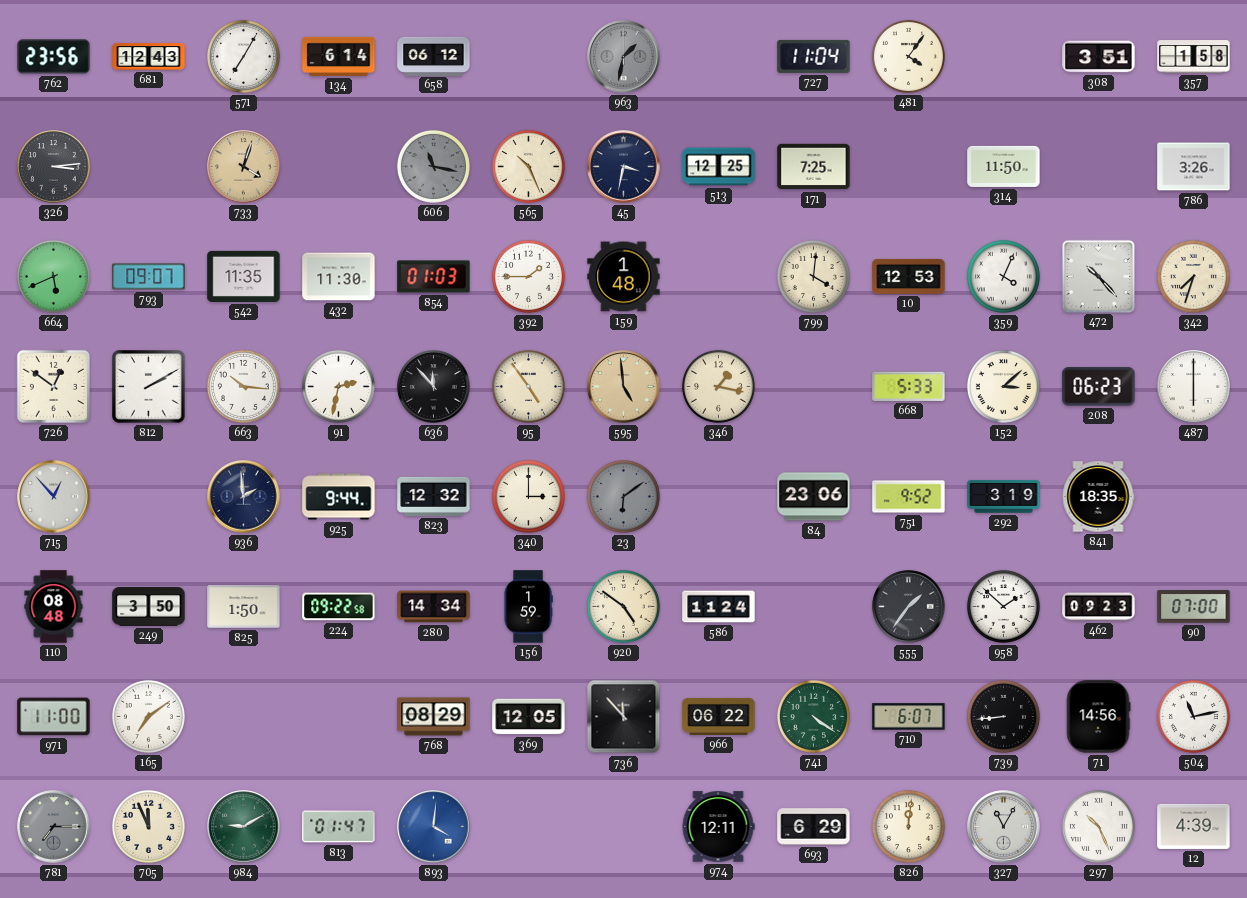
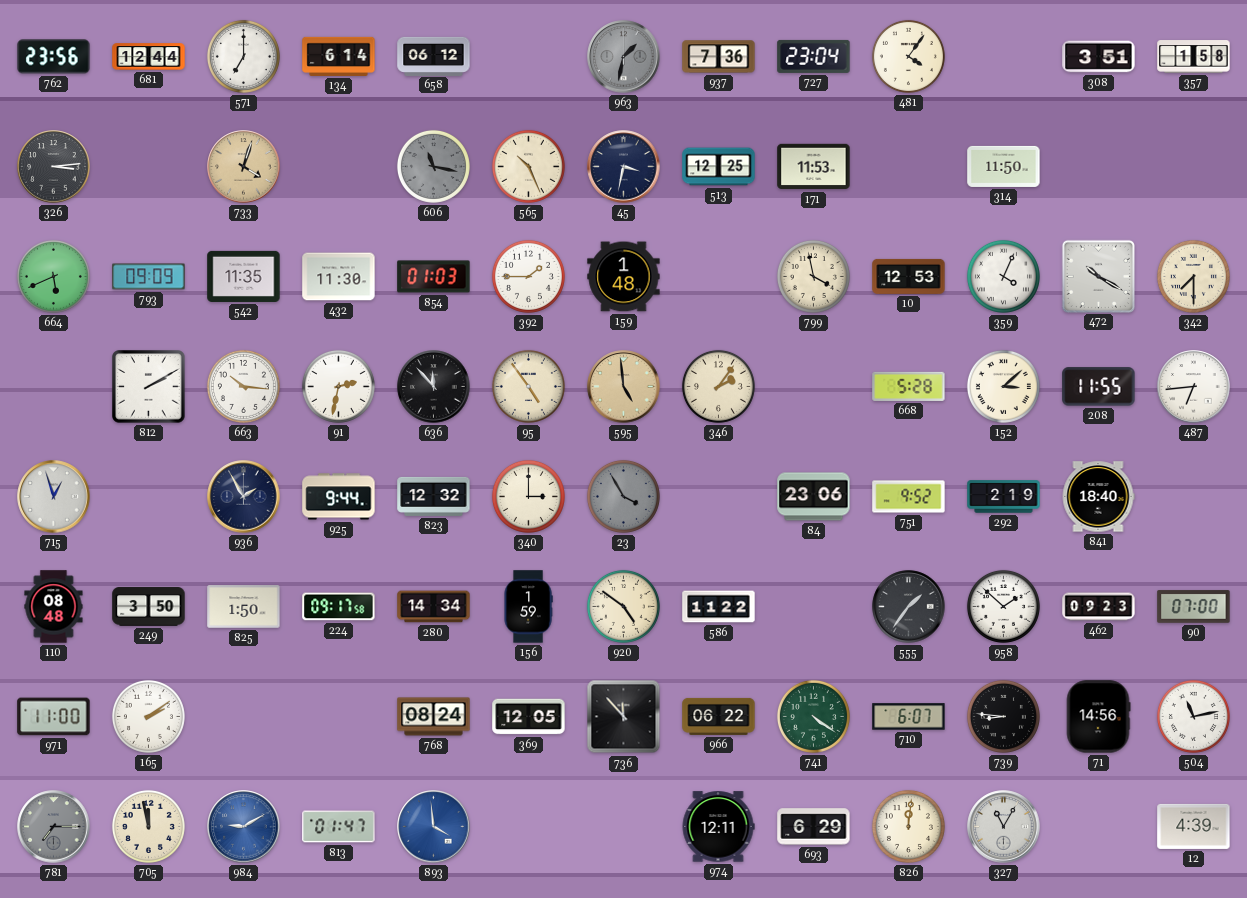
681: 12:43 -> 12:44 (149, 57)
571: 7:05 -> 7:00 (243, 56)
937: none -> 7:36 (719, 57)
727: 11:04 -> 23:04 (814, 56)
171: 7:25 -> 11:53 (814, 167)
786: 3:26 -> none (1194, 167)
793: 09:07 -> 09:09 (149, 277)
799: 4:01 -> 3:58 (813, 276)
472: 10:23 -> 10:20 (1098, 276)
342: 7:33 -> 7:30 (1193, 276)
726: 12:51 -> none (53, 386)
346: 1:17 -> 2:06 (718, 386)
668: 5:33 -> 5:28 (909, 386)
208: 06:23 -> 11:55 (1099, 387)
487: 6:00 -> 6:44 (1194, 387)
715: 12:53 -> 12:57 (54, 497)
936: 1:59 -> 1:55 (244, 497)
23: 6:09 -> 3:55 (623, 496)
292: 3:19 -> 2:19 (1004, 497)
841: 18:35 -> 18:40 (1098, 497)
224: 09:22 -> 09:17 (339, 607)
586: 11:24 -> 11:22 (719, 607)
165: 7:09 -> 2:09 (148, 716)
768: 08:29 -> 08:24 (434, 717)
739: 8:44 -> 8:46 (1003, 716)
705: 11:56 -> 11:58 (148, 826)
984 dial: green -> blue (244, 827)
893: 4:01 -> 3:59 (434, 827)
297: 10:26 -> none (1098, 826)
